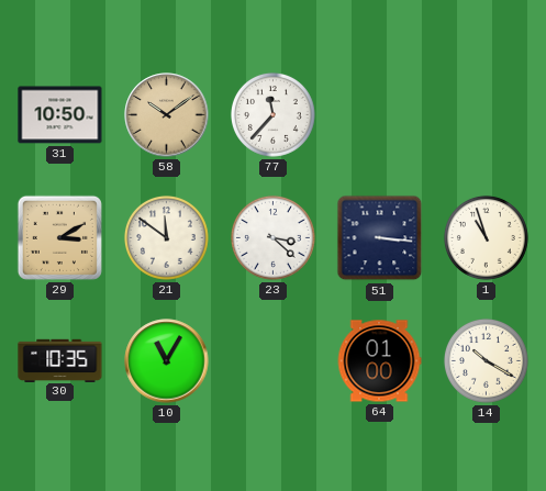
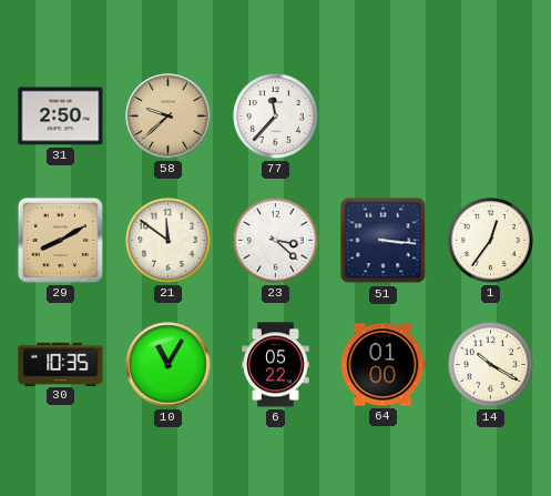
31: 10:50 -> 2:50 (61, 117)
58: 10:09 -> 9:38 (169, 117)
29: 3:10 -> 8:10 (60, 240)
1: 10:57 -> 12:36 (490, 240)
6: none -> 05:22 (276, 365)
